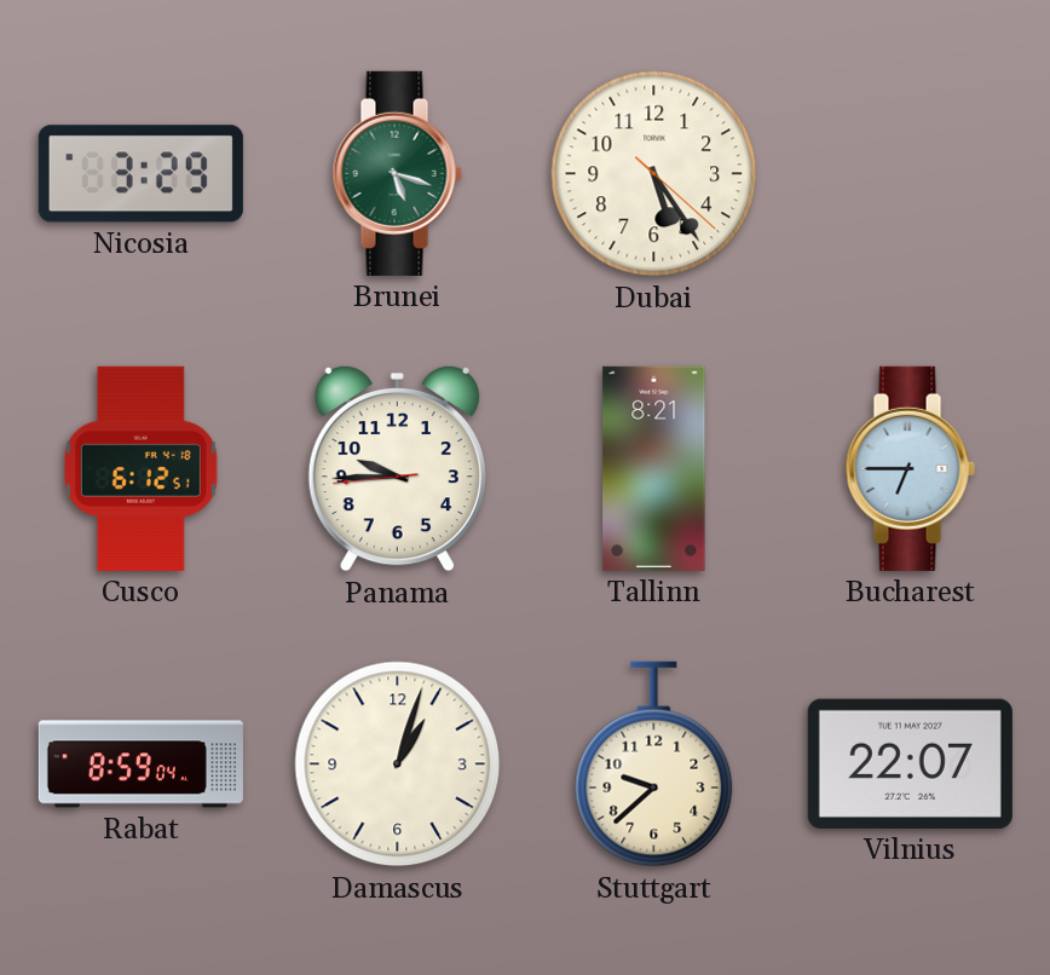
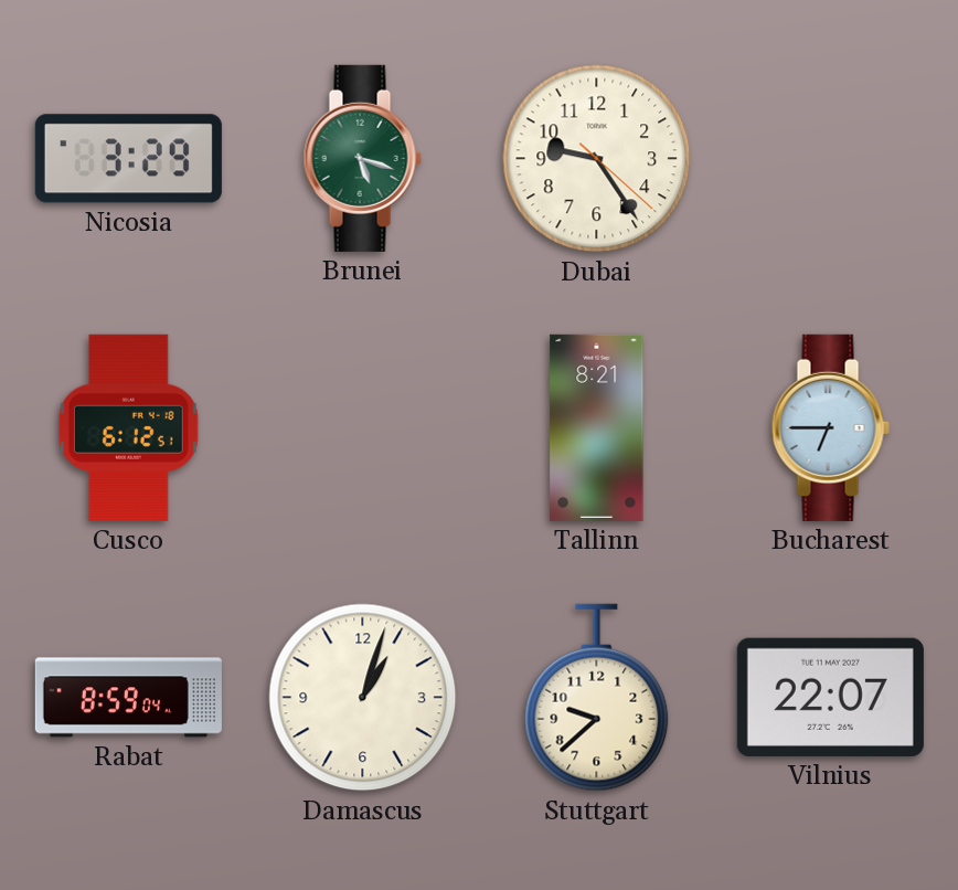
Dubai: 5:24 -> 9:24 (597, 159)
Panama: 9:44 -> none (397, 468)
